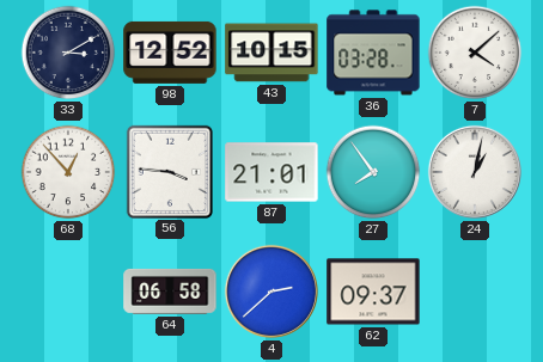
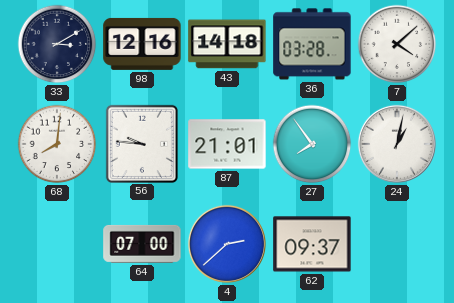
98: 12:52 -> 12:16 (142, 44)
43: 10:15 -> 14:18 (227, 44)
68: 12:53 -> 8:01 (57, 144)
56: 3:46 -> 9:46 (142, 143)
64: 06:58 -> 07:00 (142, 244)
